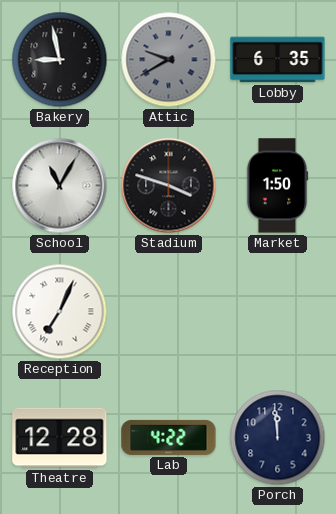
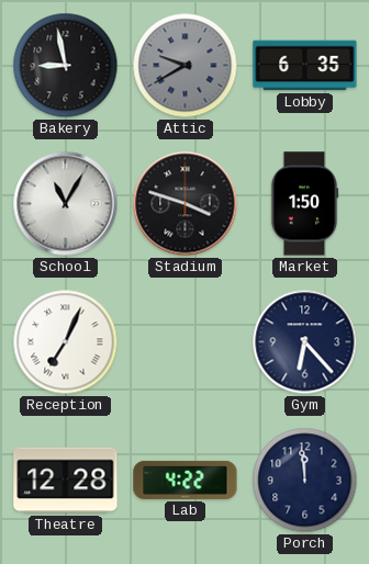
Gym: none -> 6:23 (305, 342)
